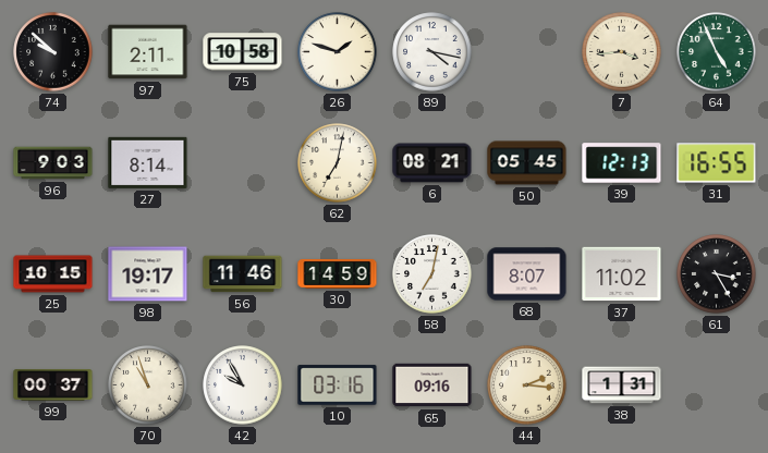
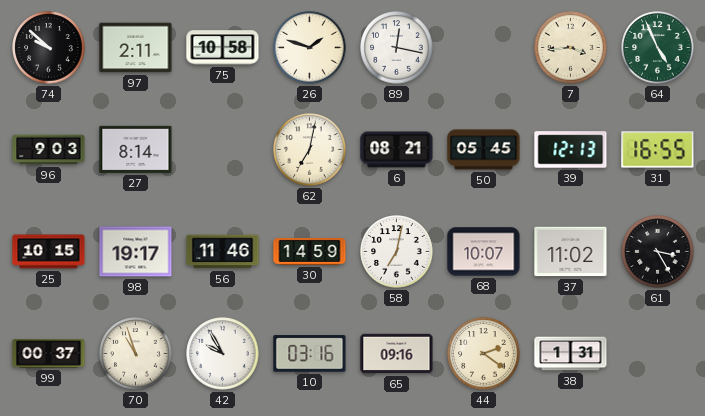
89: 4:17 -> 12:17 (397, 48)
68: 8:07 -> 10:07 (484, 252)
44: 2:16 -> 2:21 (484, 354)
